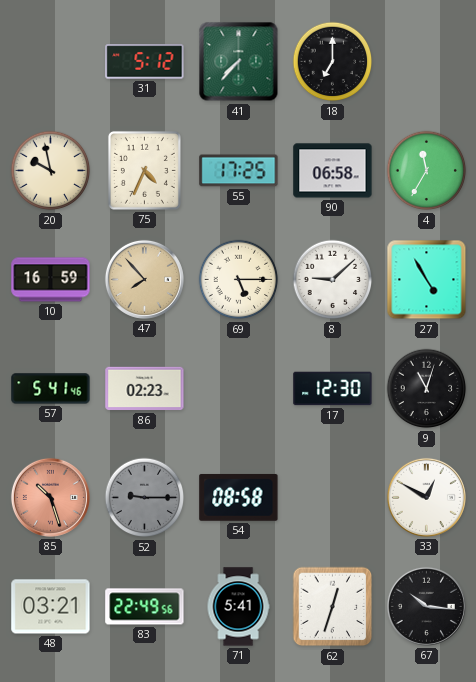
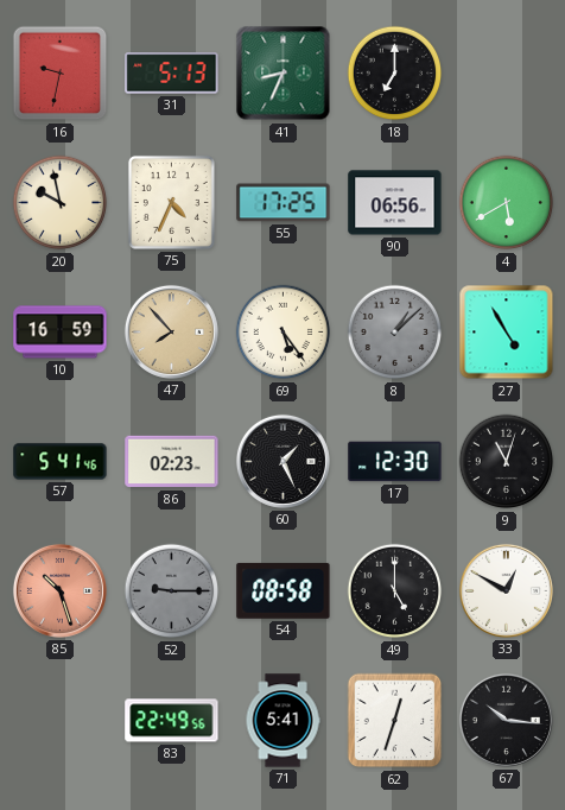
16: none -> 9:32 (61, 74)
31: 5:12 -> 5:13 (172, 74)
41: 7:37 -> 8:34 (284, 74)
90: 06:58 -> 06:56 (395, 203)
4: 11:35 -> 5:40 (507, 203)
69: 5:15 -> 5:24 (284, 333)
8: 9:08 -> 1:08 (395, 333)
8 dial: white -> grey (395, 333)
60: none -> 1:26 (282, 461)
49: none -> 5:00 (395, 591)
48: 03:21 -> none (51, 607)
